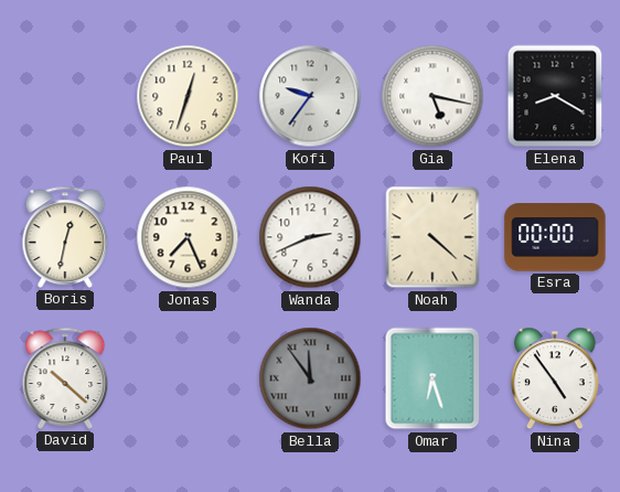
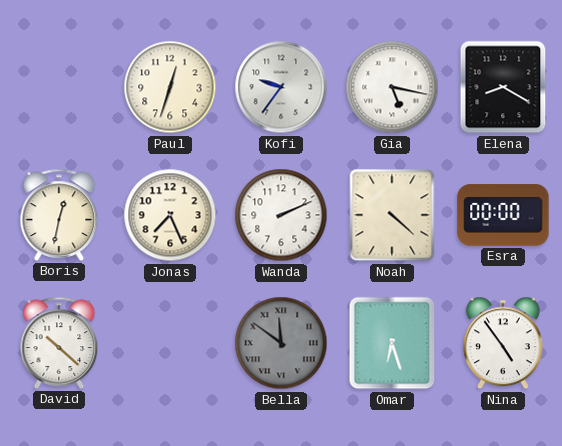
Wanda: 2:41 -> 2:11 (281, 215)
Bella: 11:54 -> 11:51 (281, 343)
